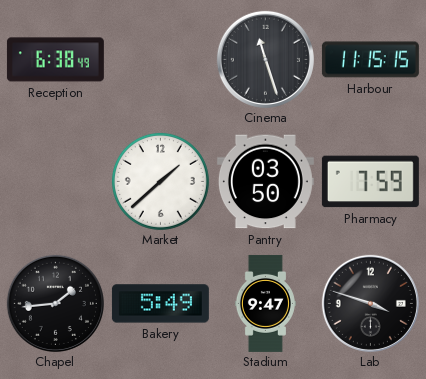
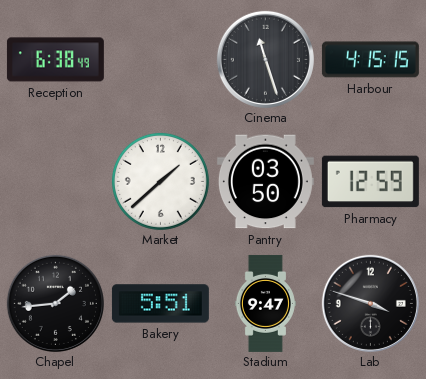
Harbour: 11:15 -> 4:15 (370, 60)
Pharmacy: 7:59 -> 12:59 (370, 182)
Bakery: 5:49 -> 5:51 (160, 304)
